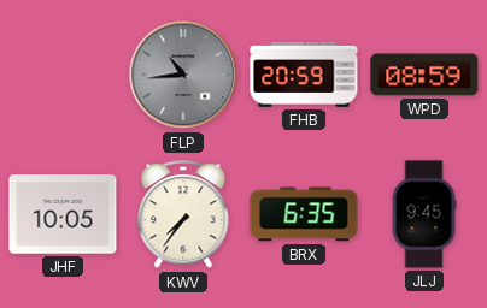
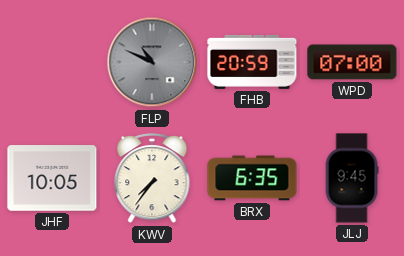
FLP: 10:44 -> 10:49 (152, 62)
WPD: 08:59 -> 07:00 (352, 62)
